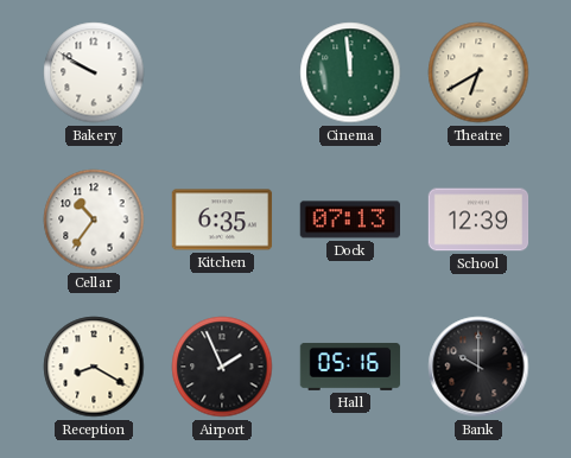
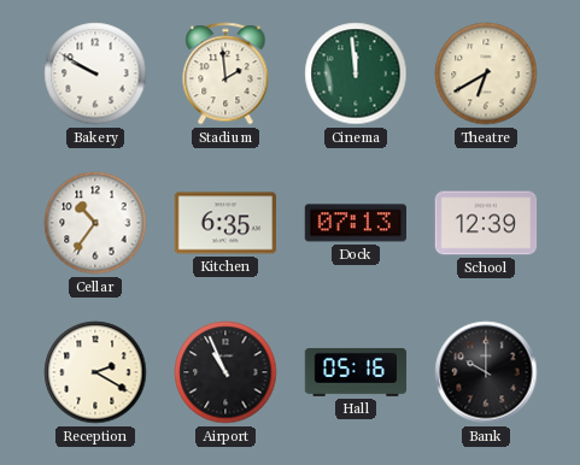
Stadium: none -> 1:59 (225, 73)
Reception: 8:20 -> 2:20 (95, 372)
Airport: 1:56 -> 10:56 (225, 372)
